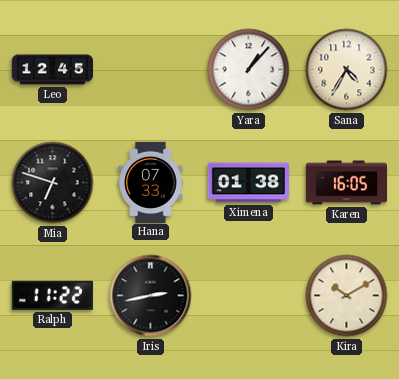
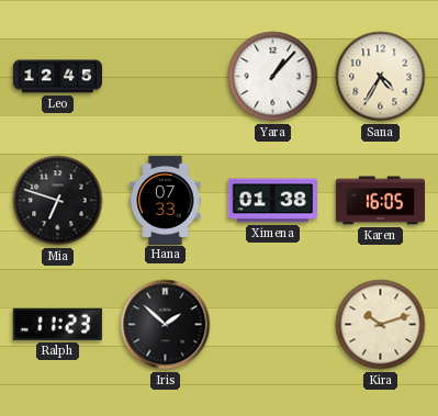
Ralph: 11:22 -> 11:23 (57, 324)
Iris: 2:43 -> 1:52 (166, 325)
Kira: 10:10 -> 10:12 (381, 325)
